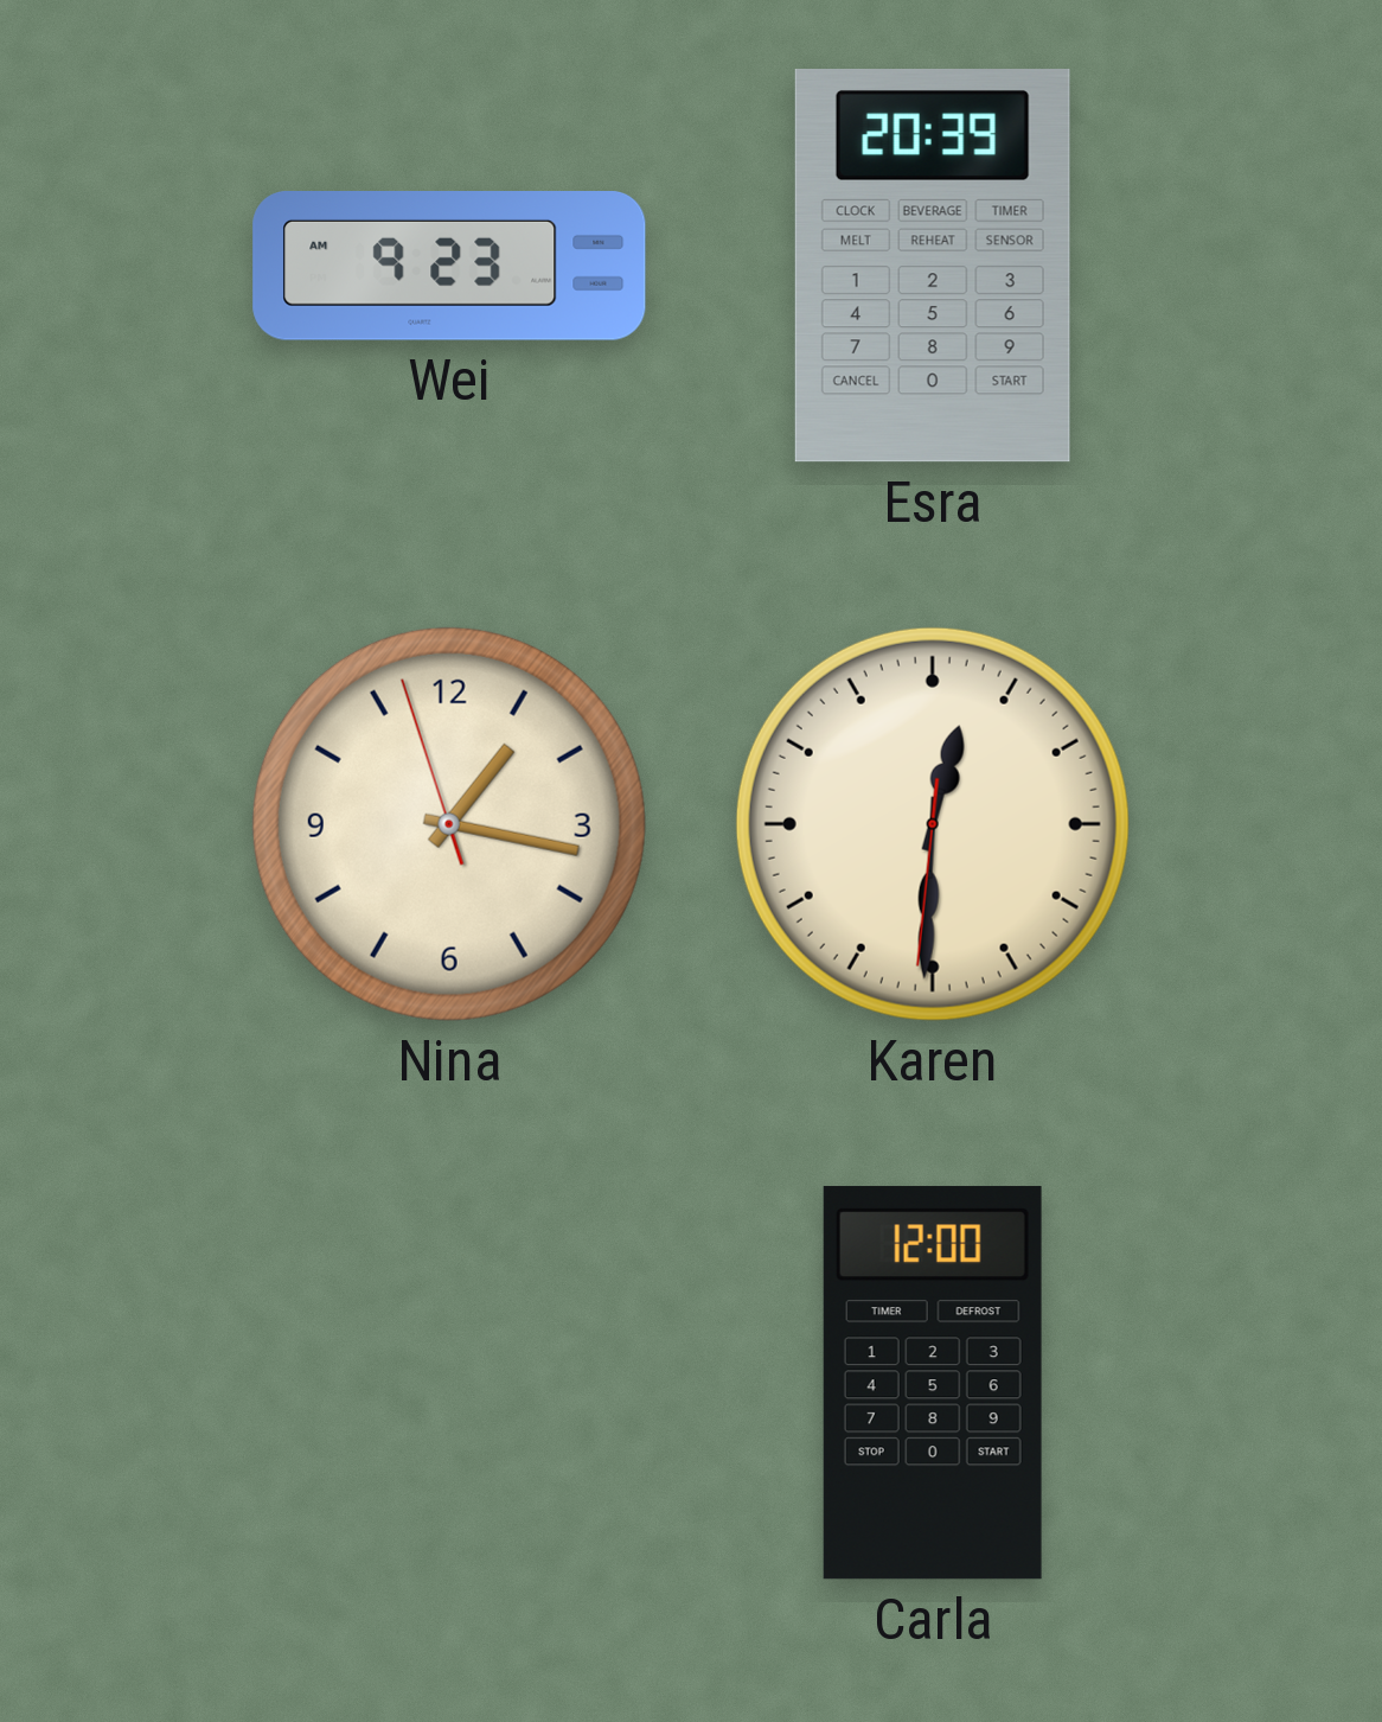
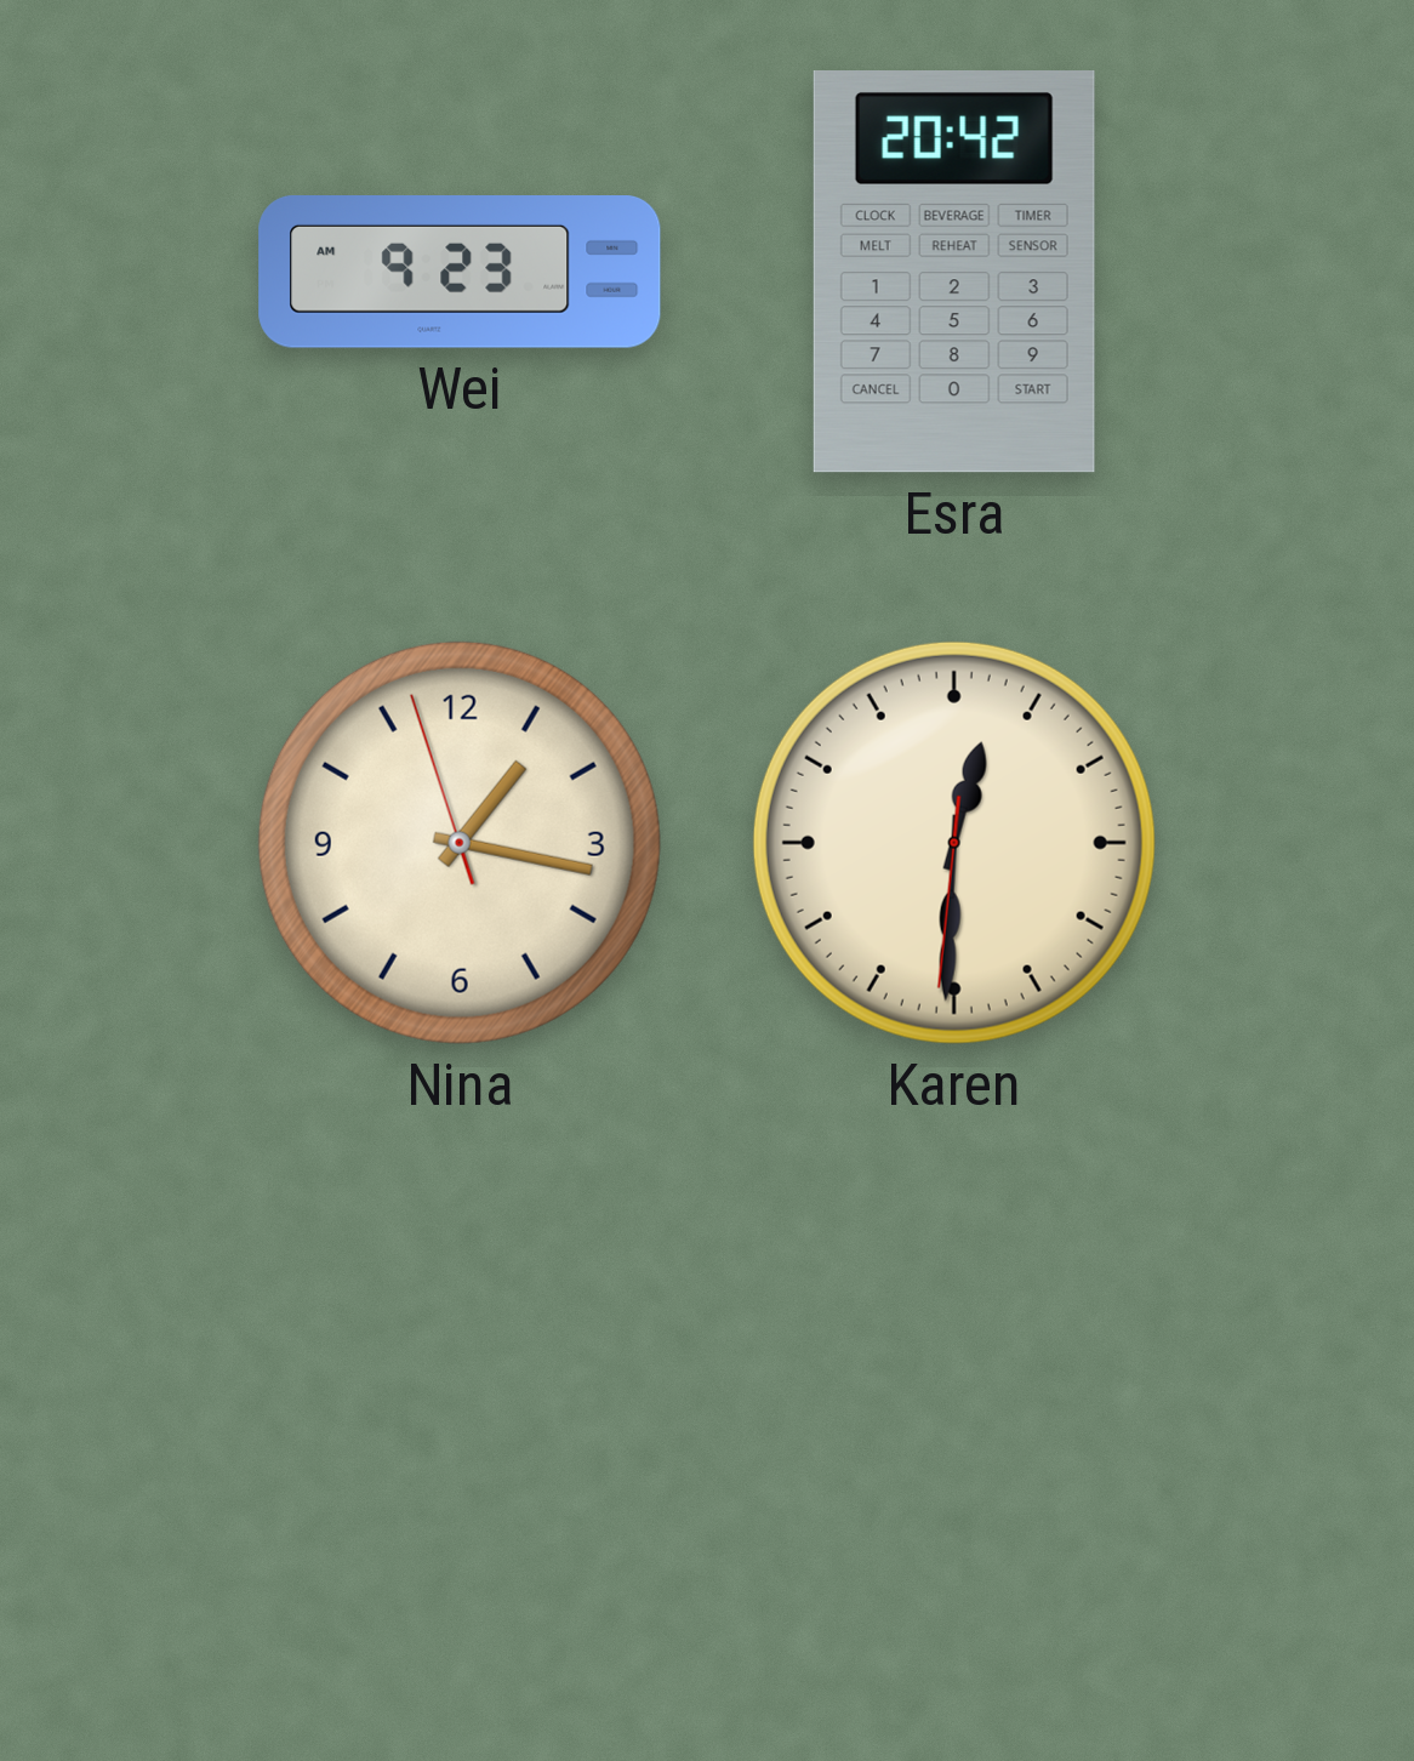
Esra: 20:39 -> 20:42 (954, 273)
Carla: 12:00 -> none (933, 1383)
